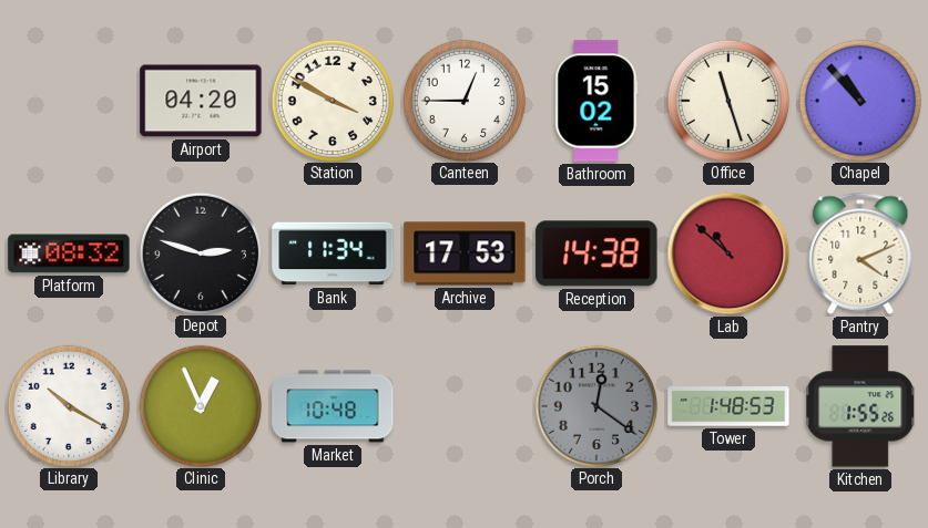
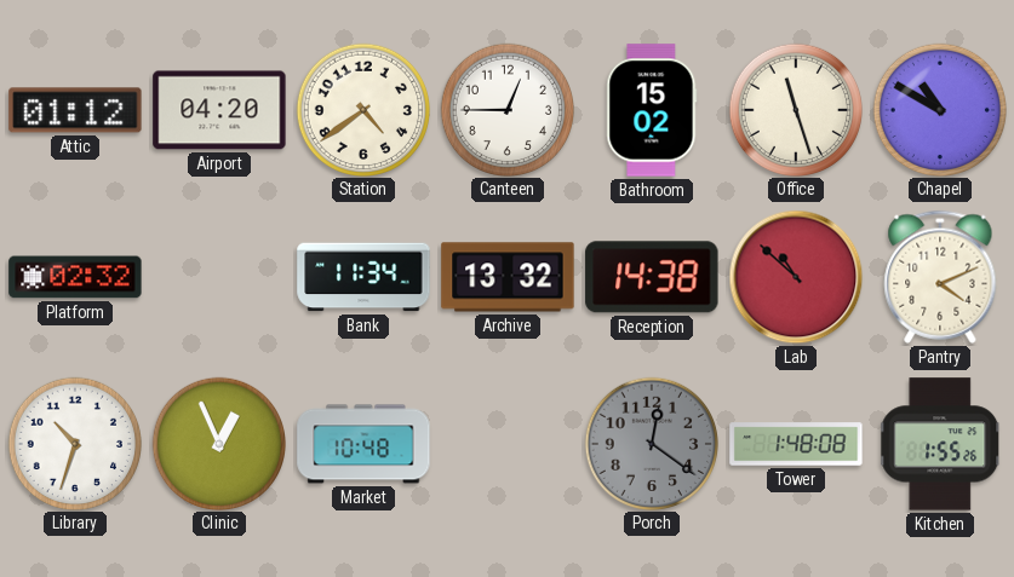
Attic: none -> 01:12 (75, 110)
Station: 3:50 -> 4:39 (362, 109)
Chapel: 10:53 -> 10:50 (939, 109)
Platform: 08:32 -> 02:32 (75, 277)
Depot: 2:48 -> none (200, 252)
Archive: 17:53 -> 13:32 (508, 277)
Library: 10:20 -> 10:33 (74, 443)
Tower: 1:48:53 -> 1:48:08 (796, 444)
